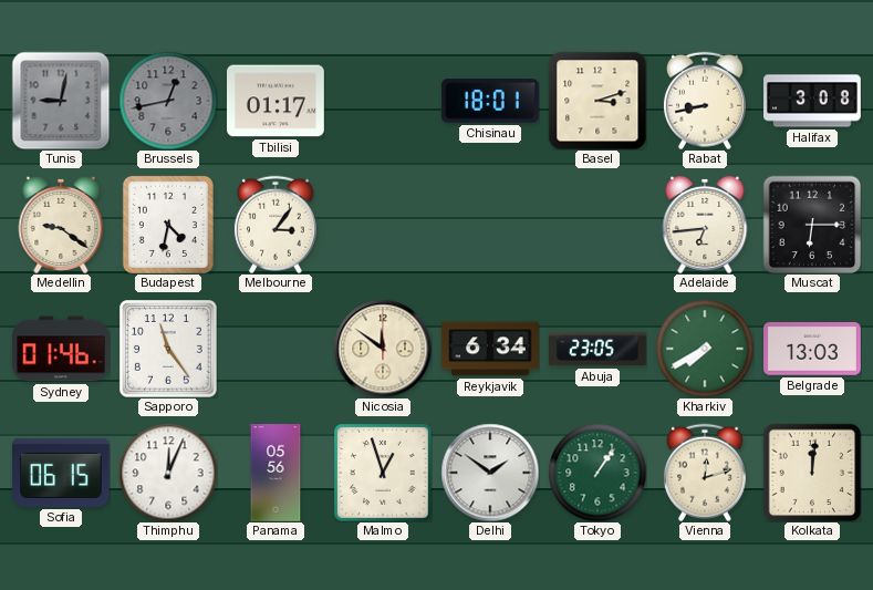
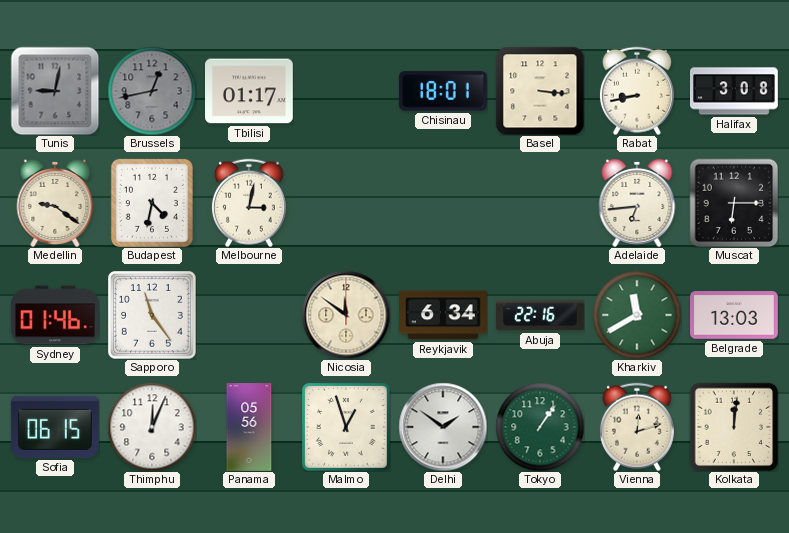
Basel: 3:12 -> 3:16 (540, 91)
Melbourne: 3:06 -> 3:02 (249, 203)
Abuja: 23:05 -> 22:16 (541, 315)
Kharkiv: 7:40 -> 11:40 (637, 315)
